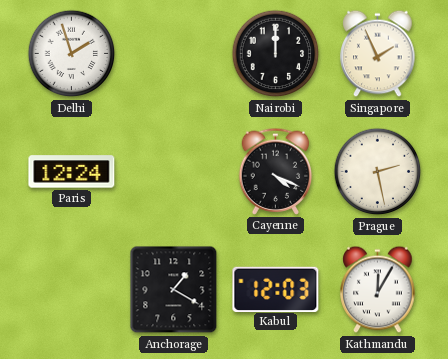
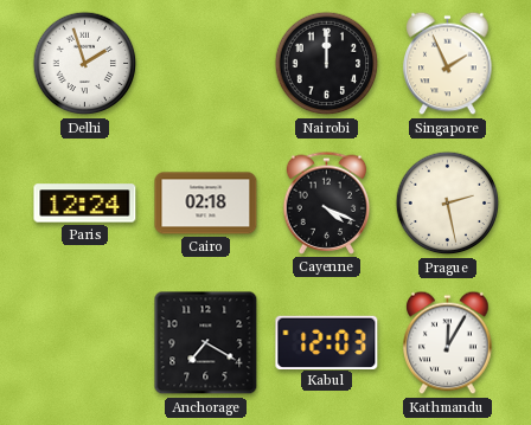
Cairo: none -> 02:18 (206, 204)
Anchorage: 1:20 -> 7:20 (206, 343)
